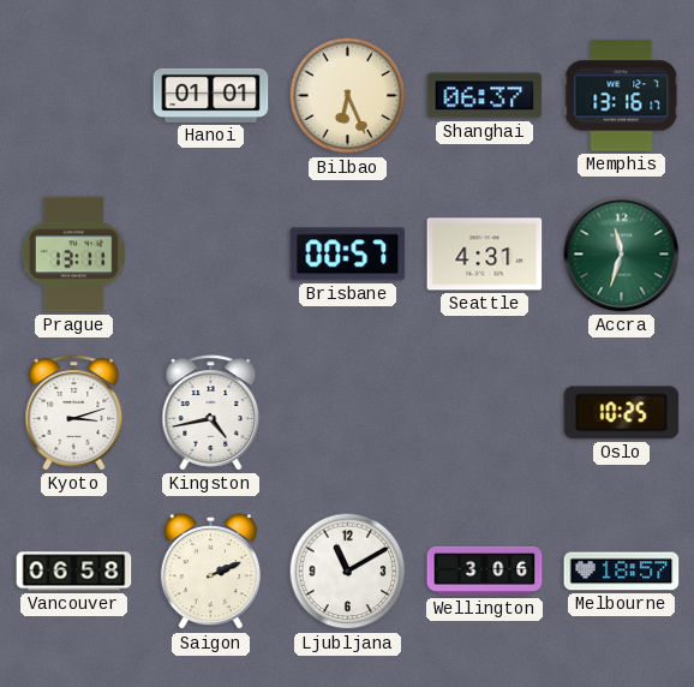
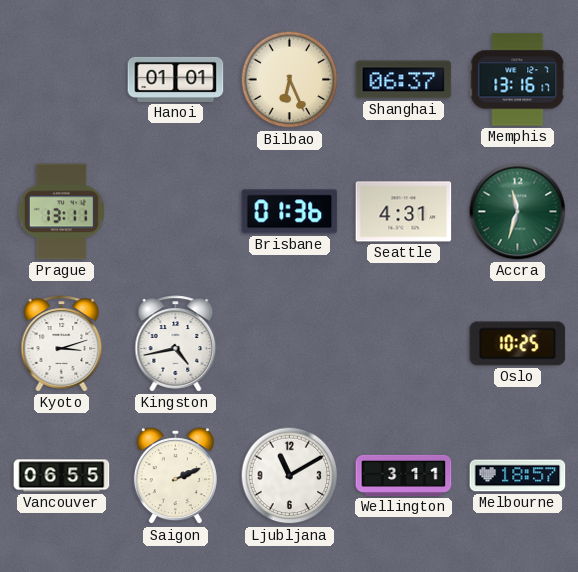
Brisbane: 00:57 -> 01:36 (290, 212)
Vancouver: 06:58 -> 06:55 (62, 476)
Wellington: 3:06 -> 3:11 (404, 475)
